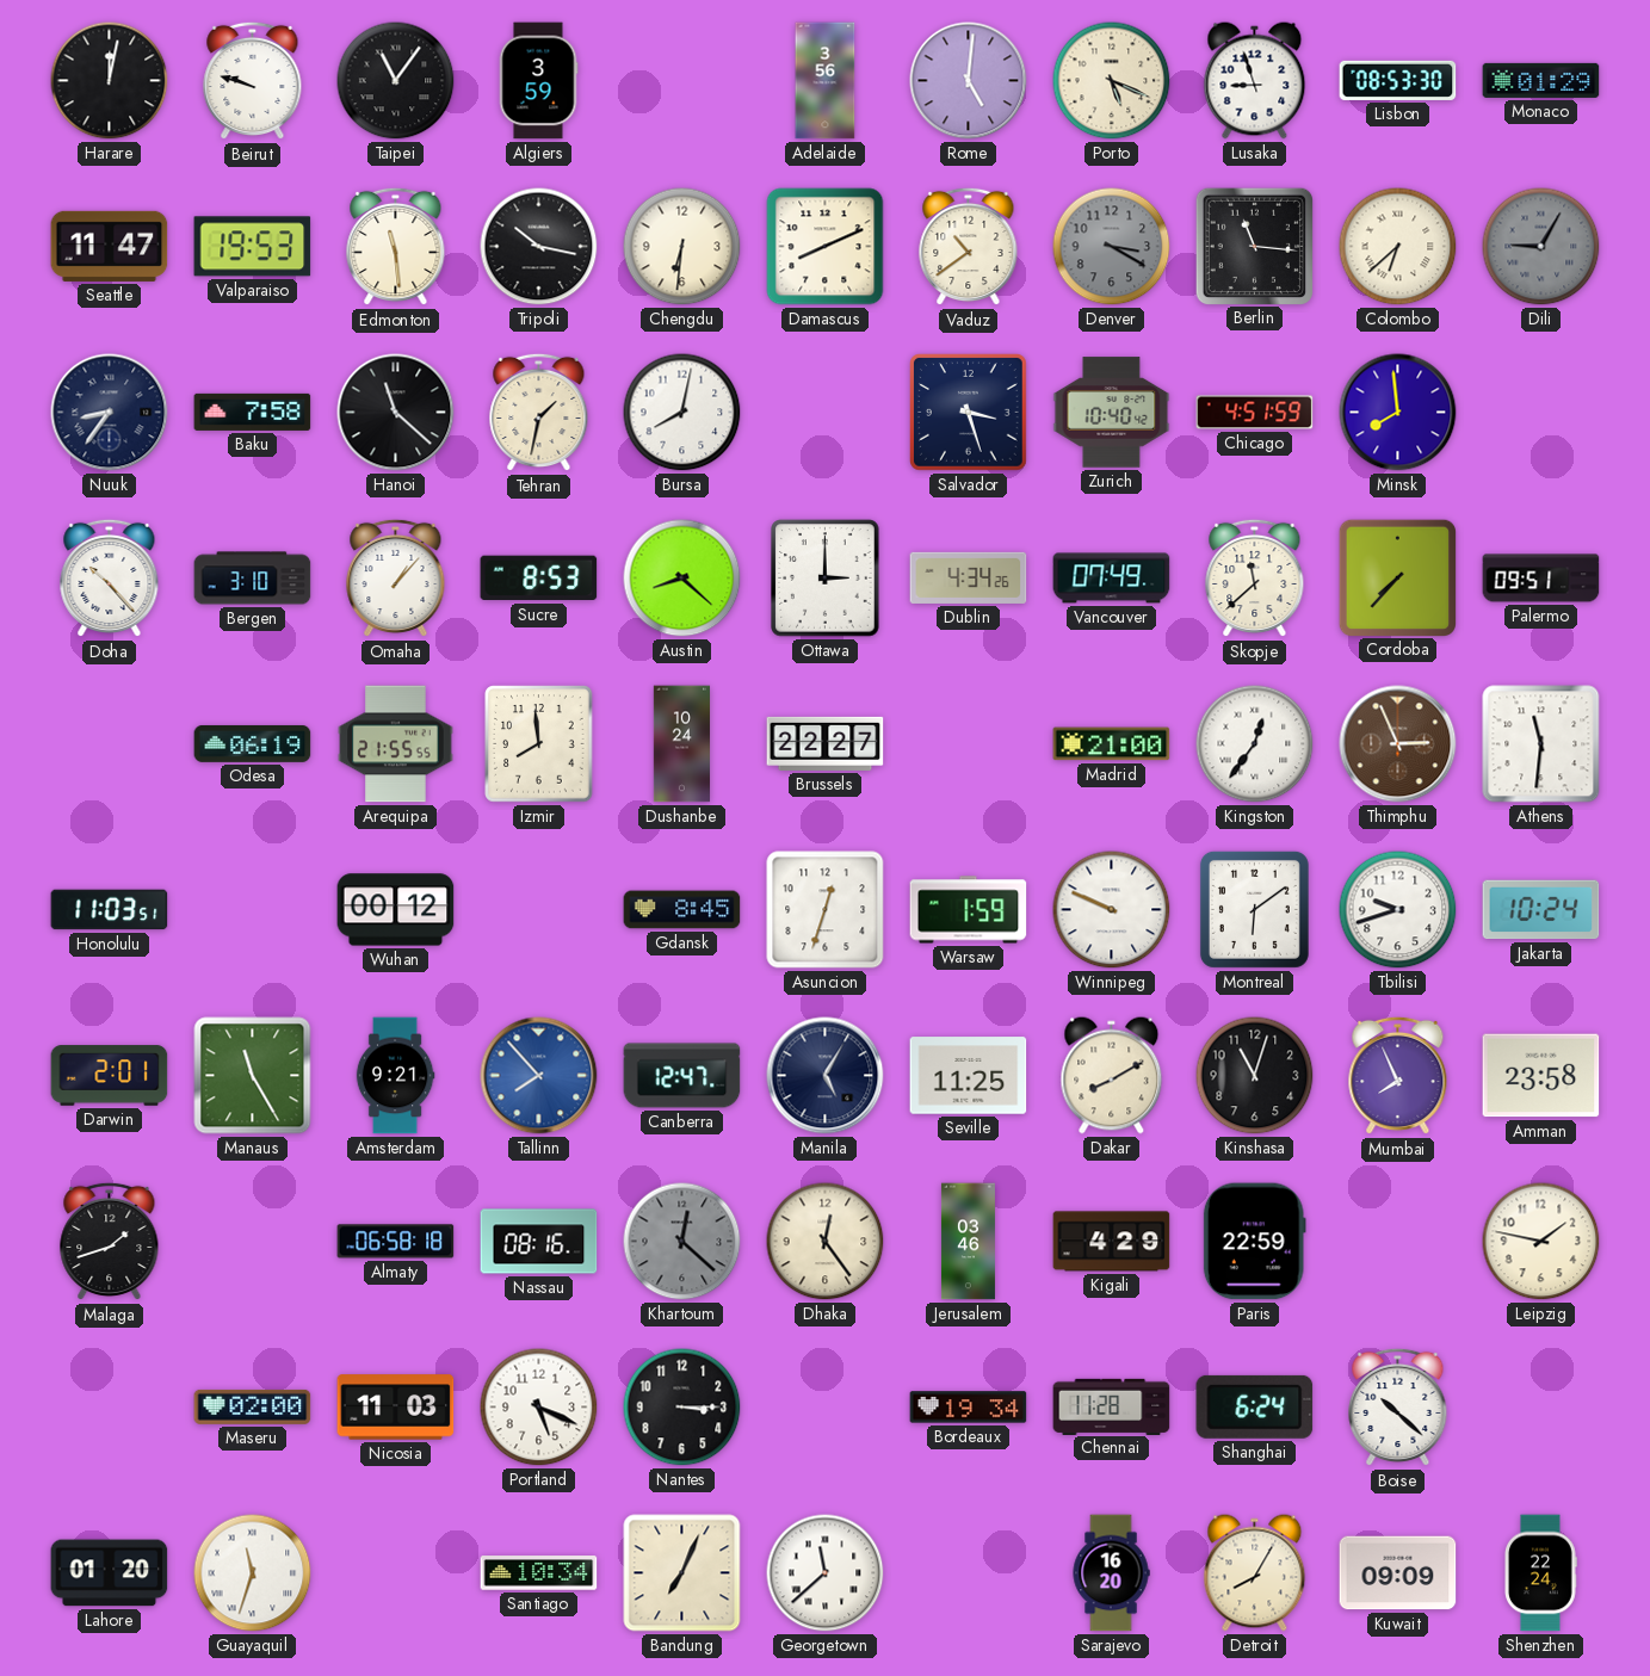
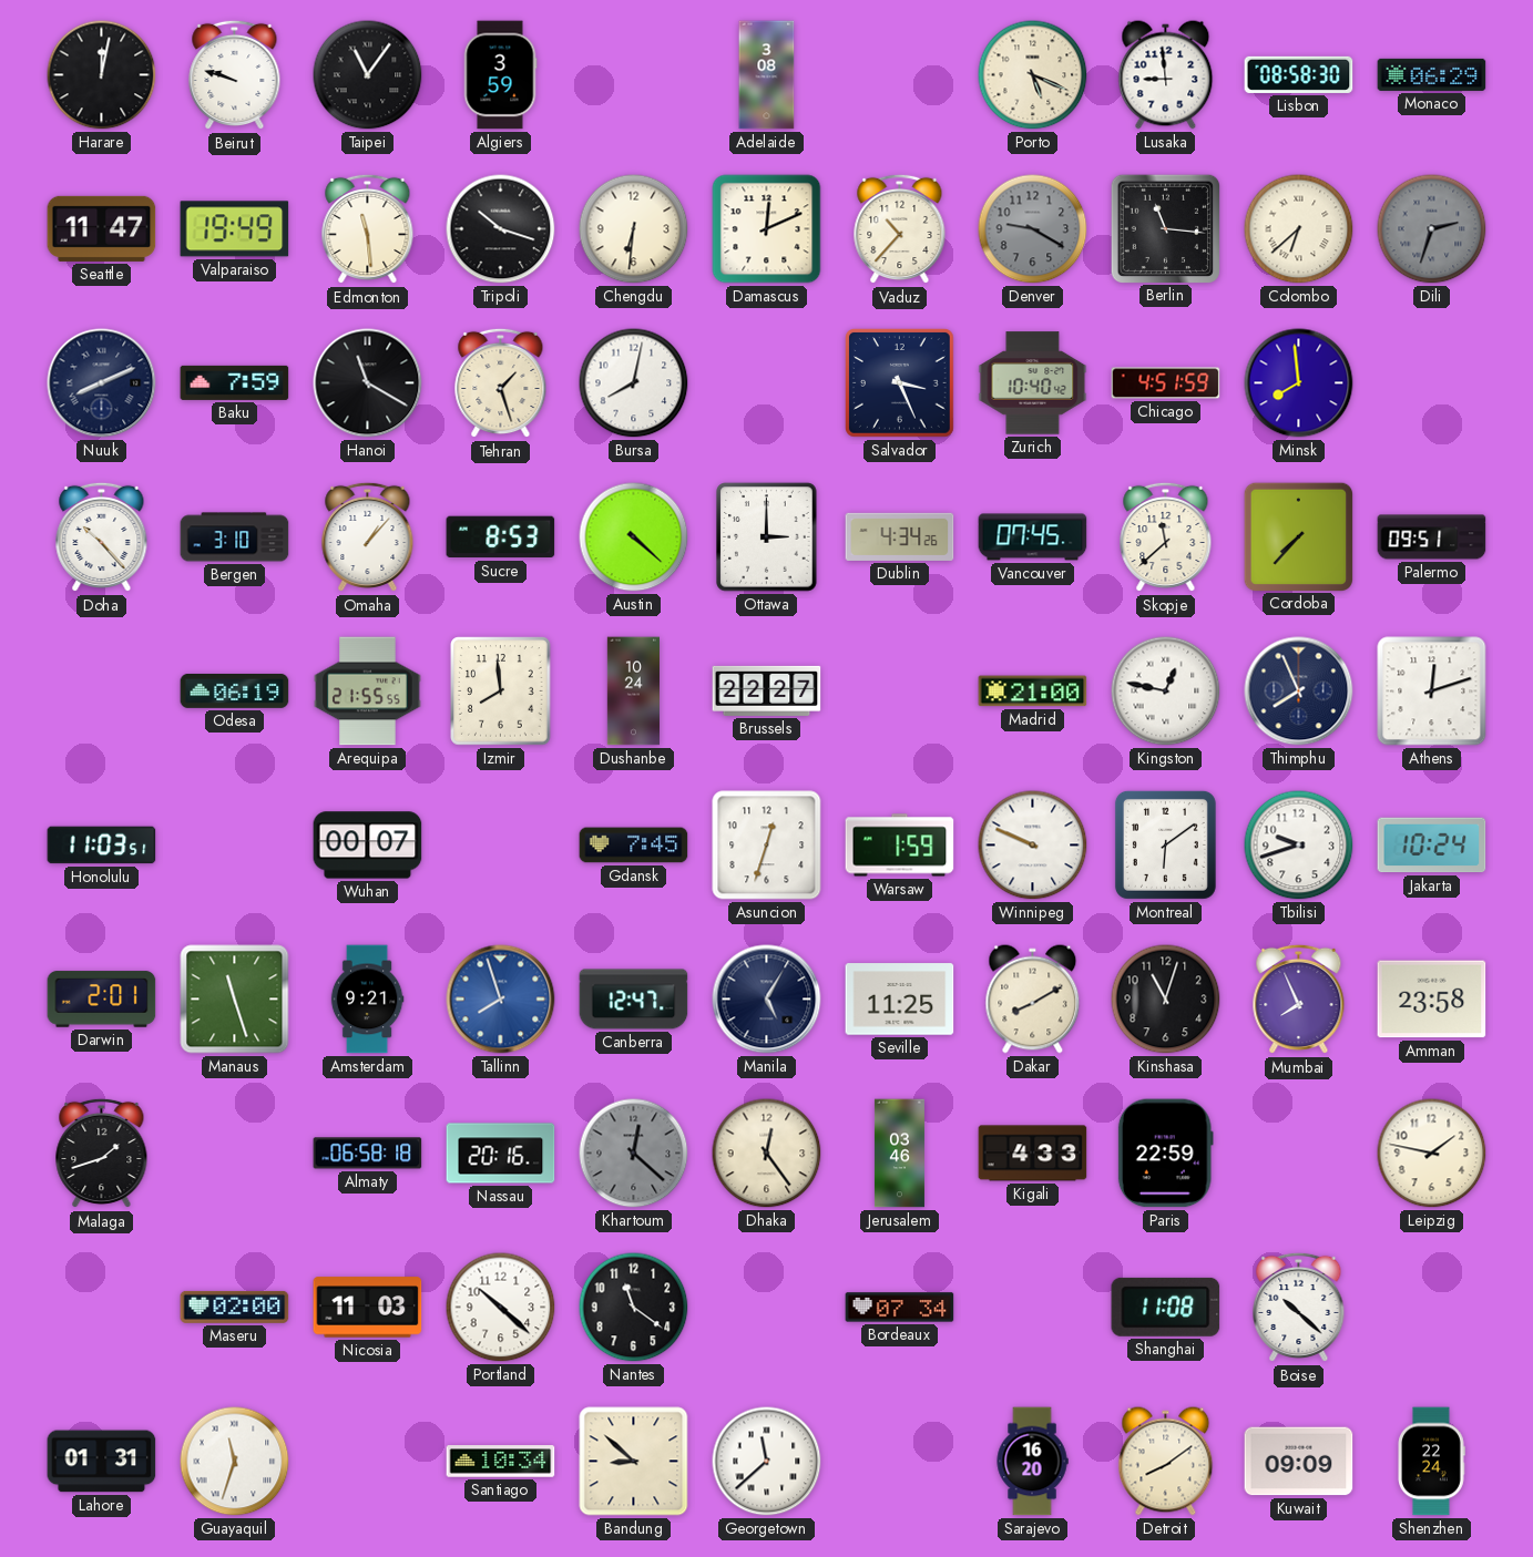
Adelaide: 3:56 -> 3:08 (767, 75)
Rome: 5:01 -> none (969, 81)
Lusaka: 8:57 -> 8:59 (1166, 75)
Lisbon: 08:53 -> 08:58 (1299, 74)
Monaco: 01:29 -> 06:29 (1432, 74)
Valparaiso: 19:53 -> 19:49 (235, 229)
Tripoli: 10:17 -> 10:18 (501, 229)
Damascus: 8:11 -> 12:11 (767, 229)
Vaduz: 10:39 -> 10:37 (900, 229)
Denver: 3:20 -> 9:20 (1033, 229)
Dili: 9:05 -> 2:33 (1432, 229)
Nuuk: 8:36 -> 8:11 (102, 383)
Baku: 7:58 -> 7:59 (235, 382)
Hanoi: 11:22 -> 11:20 (368, 383)
Tehran: 1:32 -> 1:27 (501, 383)
Salvador: 3:27 -> 3:26 (900, 383)
Austin: 8:22 -> 4:22 (634, 537)
Vancouver: 07:49 -> 07:45 (1033, 537)
Kingston: 12:36 -> 12:47 (1166, 692)
Thimphu: 2:56 -> 7:56 (1299, 692)
Thimphu dial: brown -> navy (1299, 692)
Athens: 11:31 -> 12:12 (1432, 692)
Wuhan: 00:12 -> 00:07 (368, 846)
Gdansk: 8:45 -> 7:45 (634, 846)
Manaus: 11:25 -> 11:27 (235, 1000)
Tallinn: 7:53 -> 7:57 (501, 1000)
Nassau: 08:16 -> 20:16 (501, 1154)
Kigali: 4:29 -> 4:33 (1033, 1154)
Portland: 5:19 -> 10:22 (501, 1308)
Nantes: 3:15 -> 11:21 (634, 1308)
Bordeaux: 19:34 -> 07:34 (900, 1308)
Chennai: 11:28 -> none (1112, 1406)
Shanghai: 6:24 -> 11:08 (1166, 1307)
Lahore: 01:20 -> 01:31 (102, 1462)
Bandung: 7:04 -> 8:52 (634, 1462)
Detroit: 8:05 -> 8:09 (1166, 1462)
